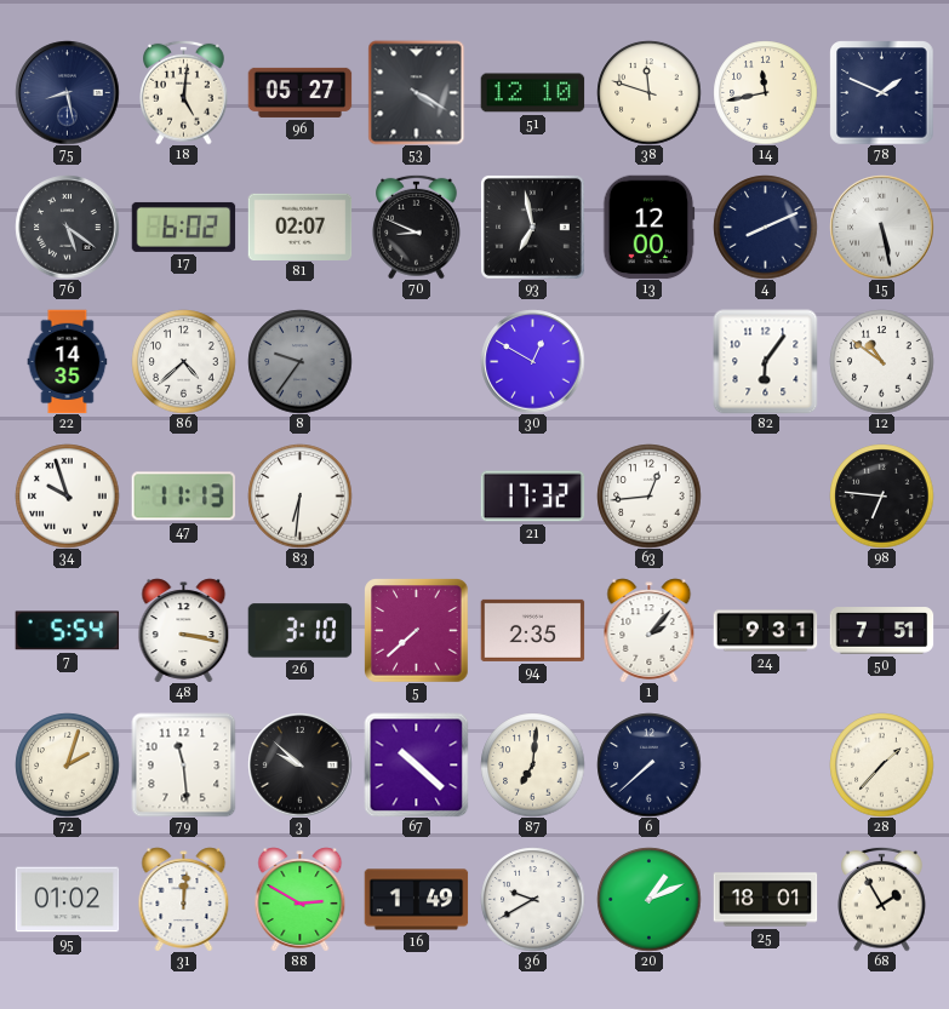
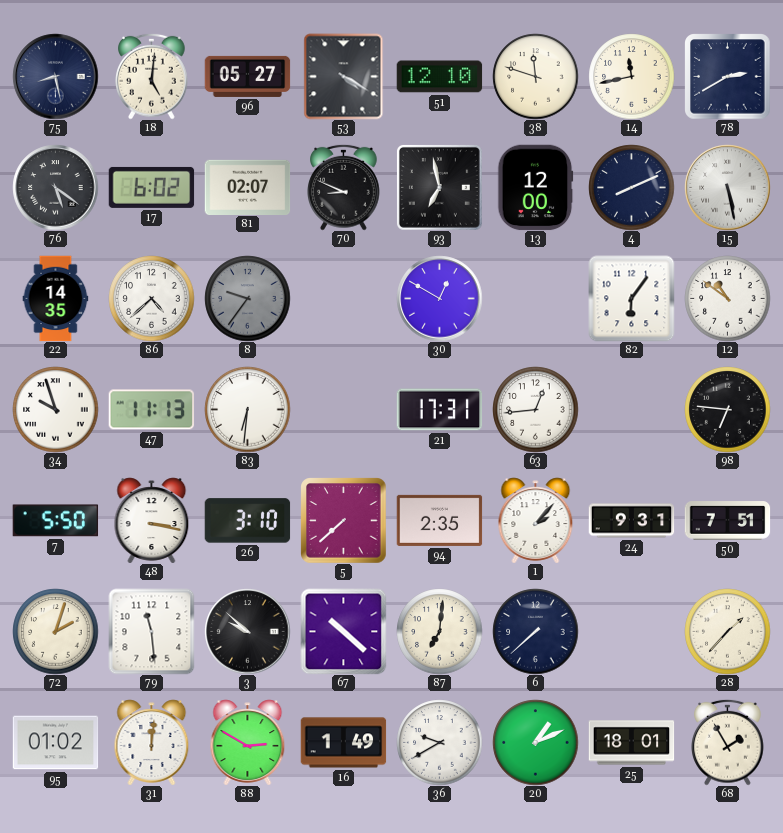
78: 1:49 -> 2:40 (727, 76)
21: 17:32 -> 17:31 (439, 410)
7: 5:54 -> 5:50 (55, 521)
